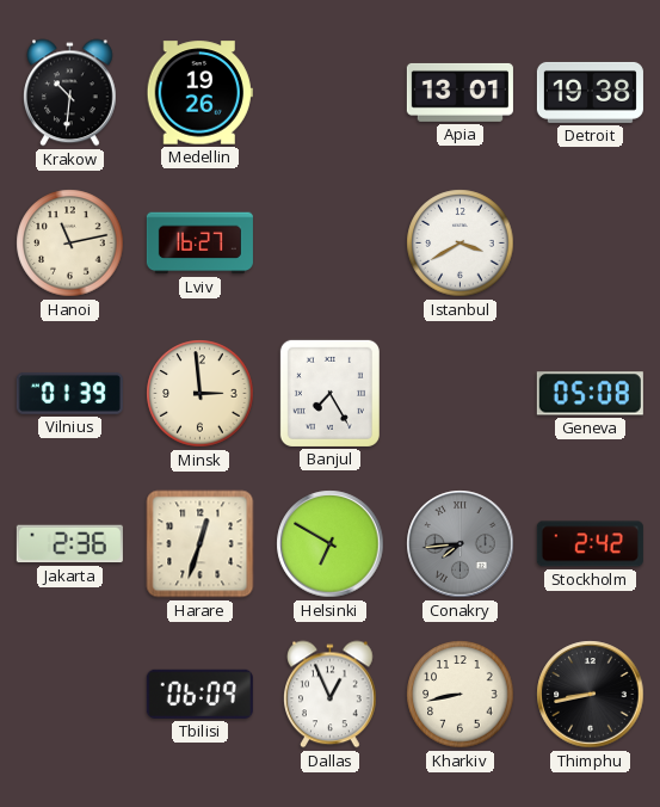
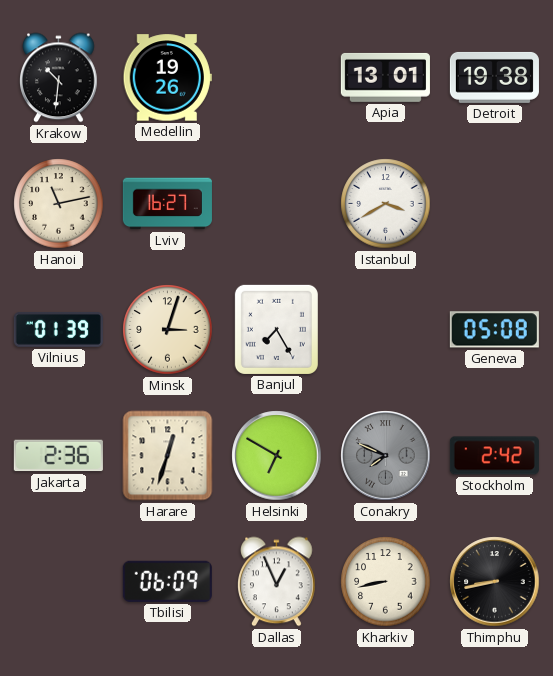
Minsk: 2:59 -> 3:03 (168, 330)
Conakry: 7:44 -> 7:49 (386, 456)
